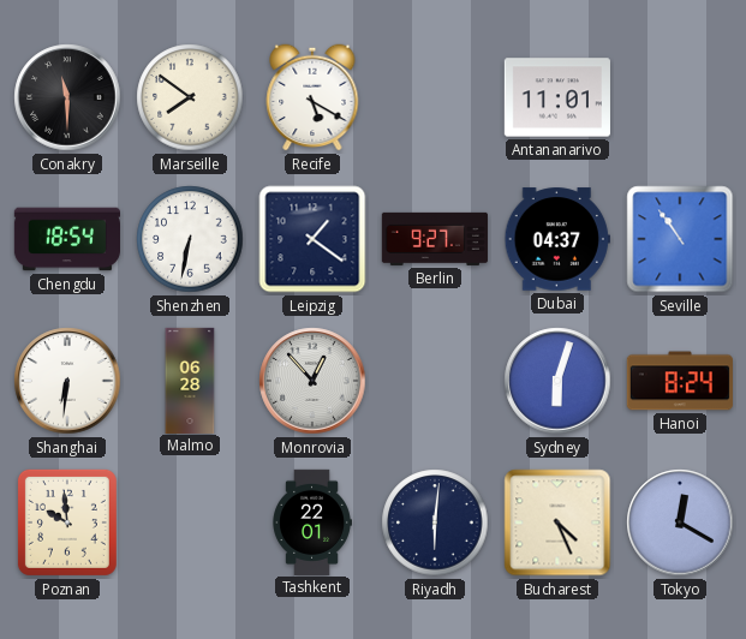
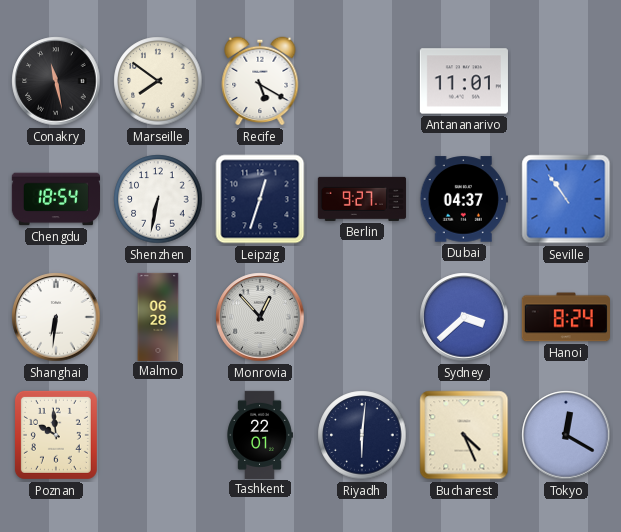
Conakry: 11:30 -> 11:28 (56, 81)
Leipzig: 1:21 -> 12:33 (260, 199)
Sydney: 6:03 -> 3:38 (464, 317)
